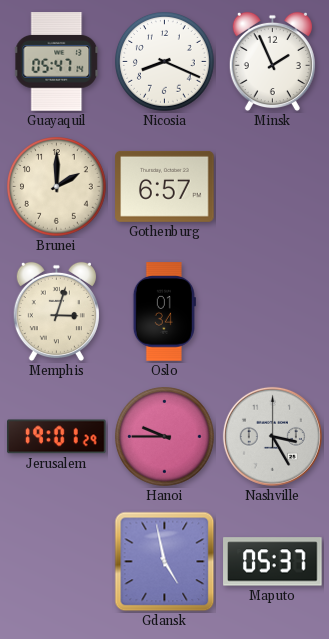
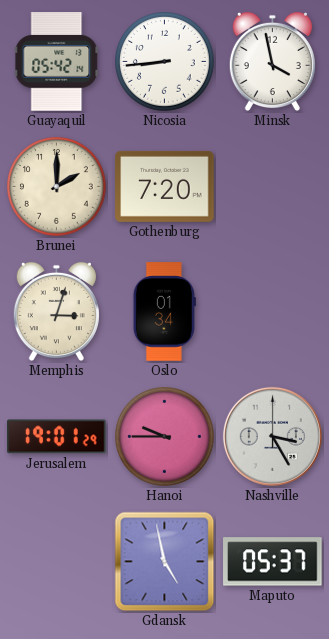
Guayaquil: 05:47 -> 05:42 (57, 62)
Nicosia: 8:19 -> 8:44 (165, 62)
Minsk: 1:56 -> 3:58 (272, 62)
Gothenburg: 6:57 -> 7:20 (165, 186)
